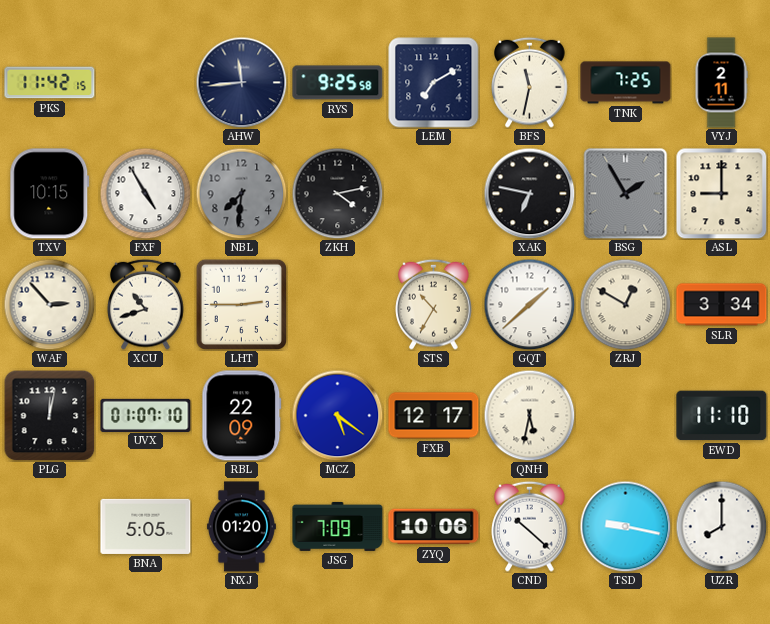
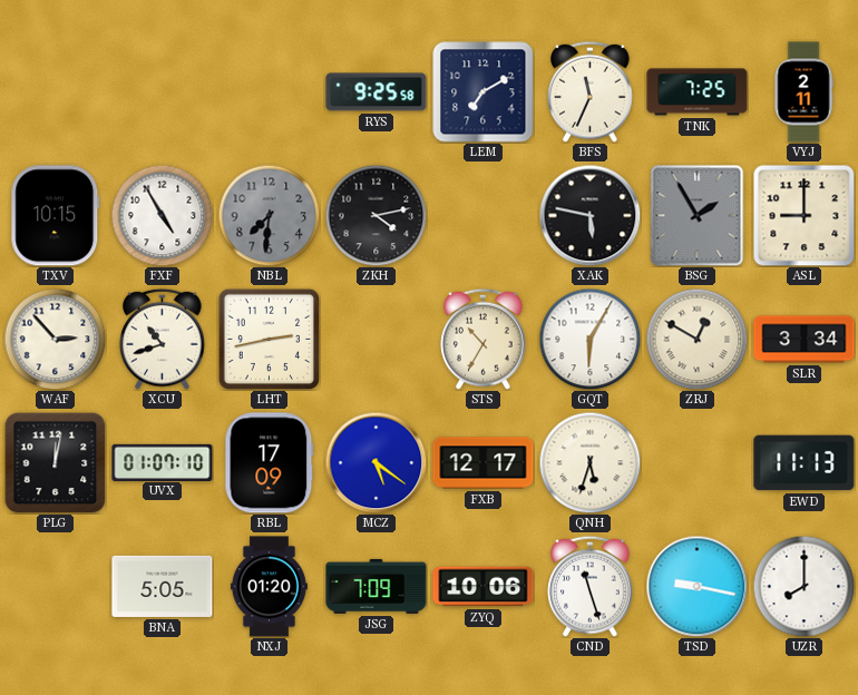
PKS: 11:42 -> none (50, 83)
AHW: 11:44 -> none (241, 82)
BFS: 11:32 -> 11:34 (591, 91)
XAK: 6:47 -> 5:47 (589, 215)
LHT: 2:45 -> 2:43 (269, 339)
GQT: 1:38 -> 6:05 (589, 339)
RBL: 22:09 -> 17:09 (270, 463)
QNH: 5:32 -> 5:33 (589, 462)
EWD: 11:10 -> 11:13 (805, 463)
CND: 10:22 -> 11:27 (591, 586)
